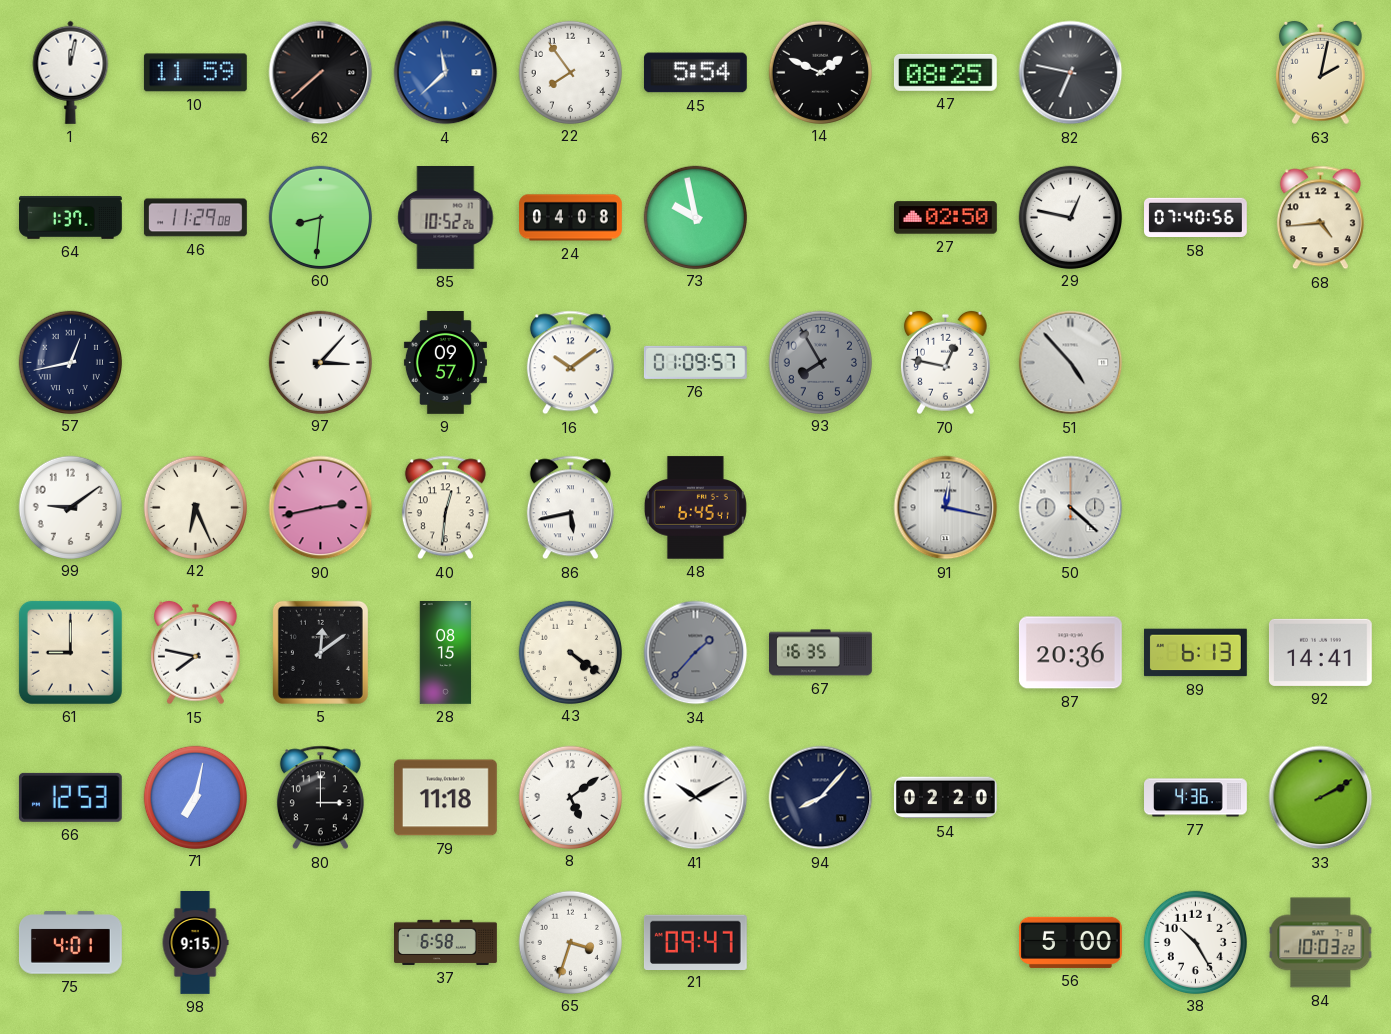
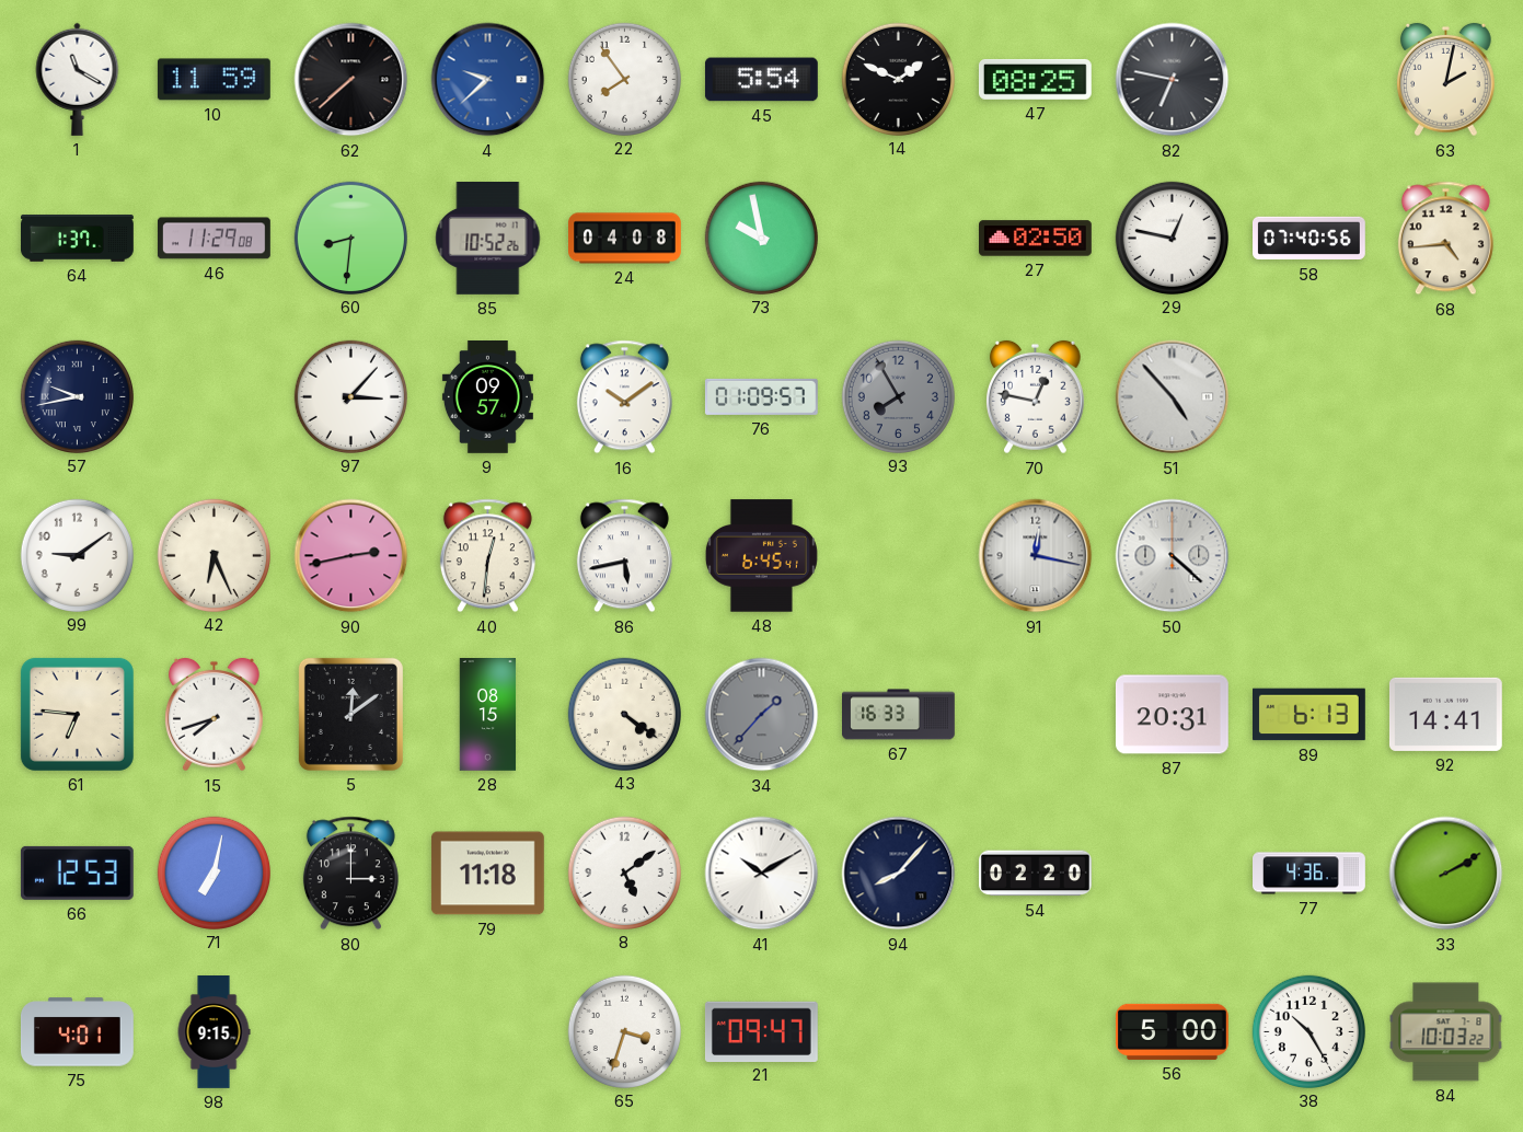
1: 12:02 -> 11:20 (78, 79)
4: 11:38 -> 9:38 (488, 80)
57: 12:43 -> 9:43 (77, 396)
61: 9:00 -> 6:46 (77, 714)
15: 7:47 -> 7:42 (215, 715)
67: 16:35 -> 16:33 (899, 715)
87: 20:36 -> 20:31 (1172, 715)
37: 6:58 -> none (446, 942)
